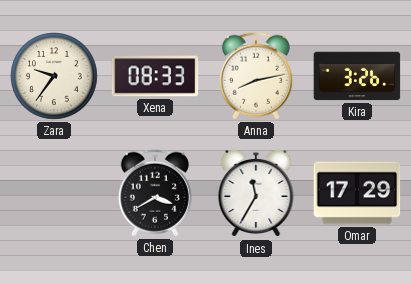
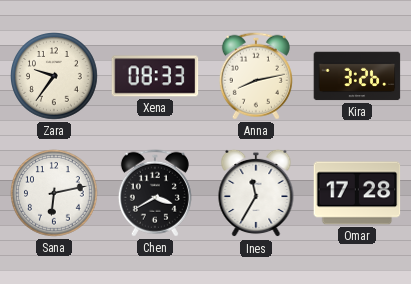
Sana: none -> 6:13 (55, 194)
Omar: 17:29 -> 17:28 (357, 193)
